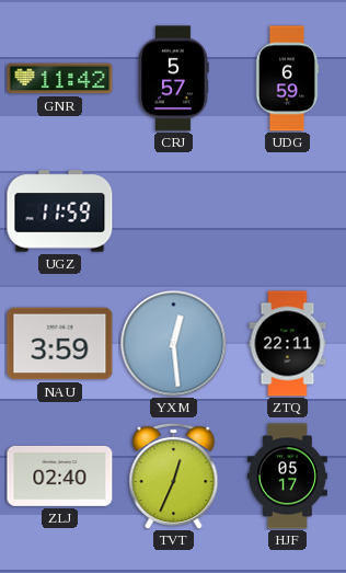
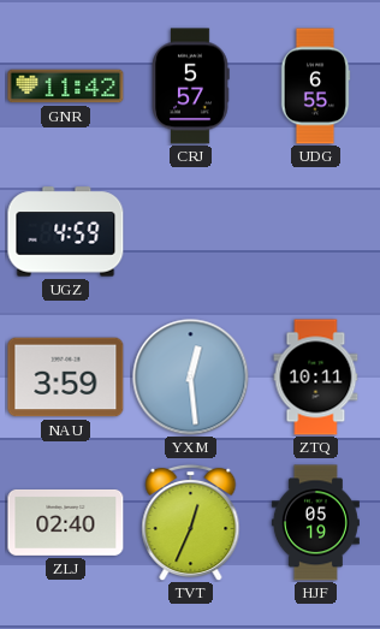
UDG: 6:59 -> 6:55 (315, 87)
UGZ: 11:59 -> 4:59 (66, 232)
ZTQ: 22:11 -> 10:11 (316, 378)
HJF: 05:17 -> 05:19 (315, 523)
